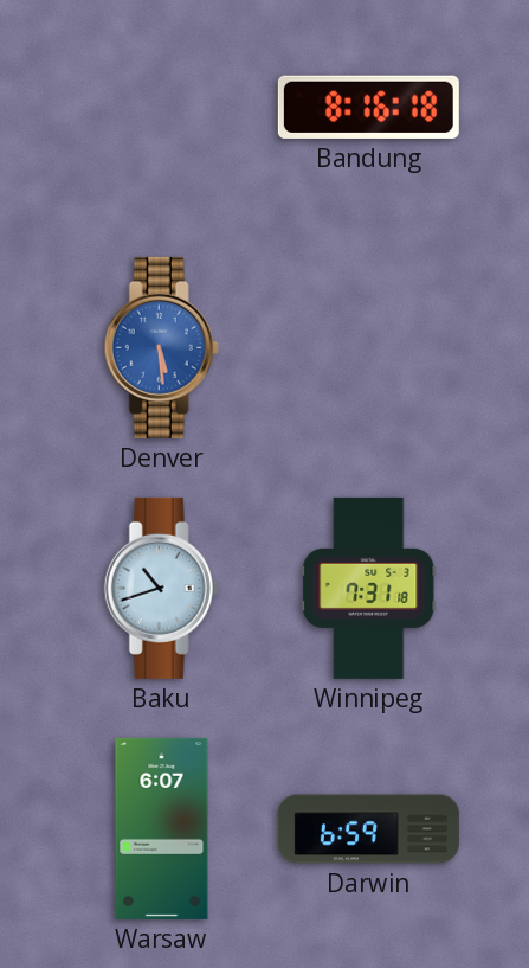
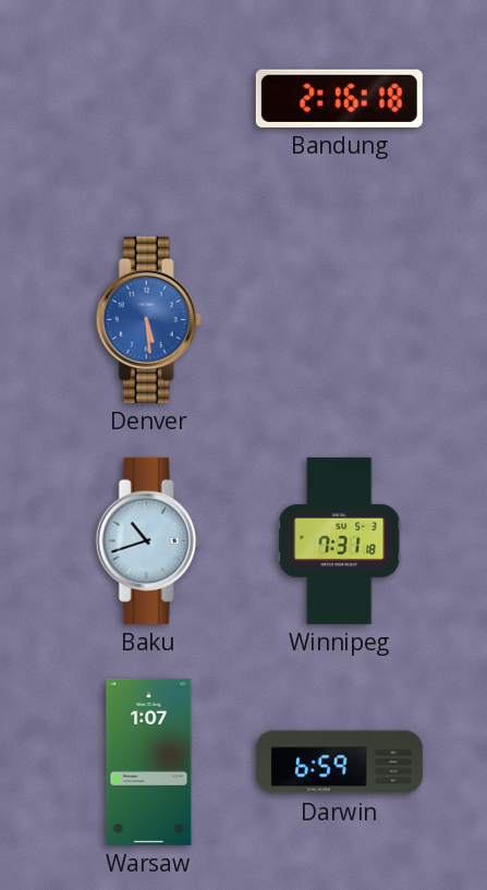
Bandung: 8:16 -> 2:16 (339, 98)
Warsaw: 6:07 -> 1:07 (149, 761)
